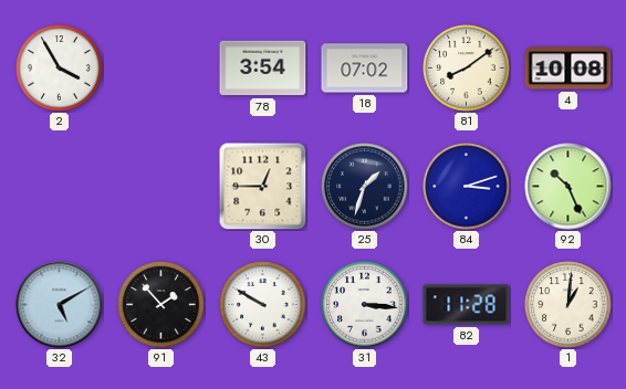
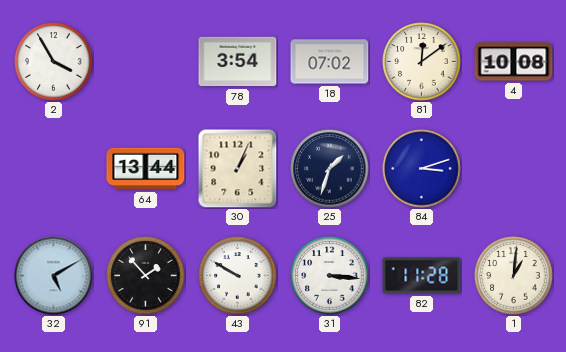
81: 8:09 -> 12:09 (422, 62)
64: none -> 13:44 (146, 169)
30: 12:45 -> 1:04 (238, 169)
92: 10:26 -> none (568, 187)
